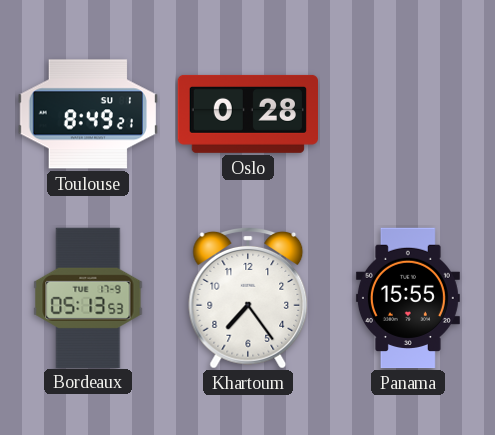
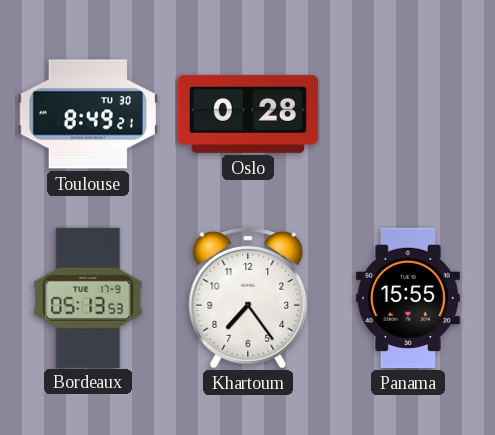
Toulouse date: SU 1 -> TU 30 (87, 114)
